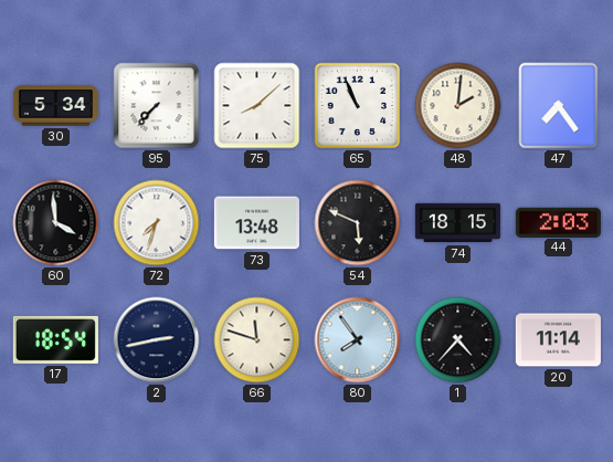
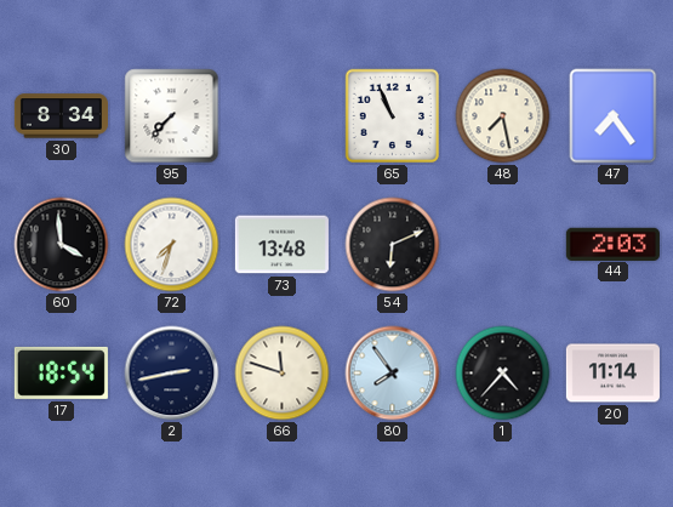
30: 5:34 -> 8:34 (61, 116)
75: 8:08 -> none (257, 106)
48: 2:01 -> 7:28 (503, 116)
54: 5:49 -> 6:11 (393, 245)
74: 18:15 -> none (457, 223)
